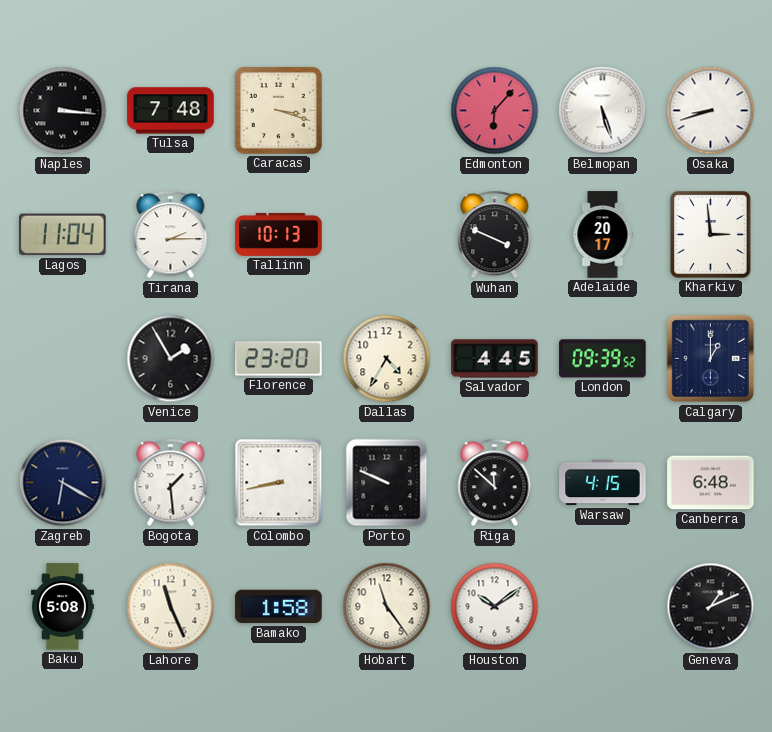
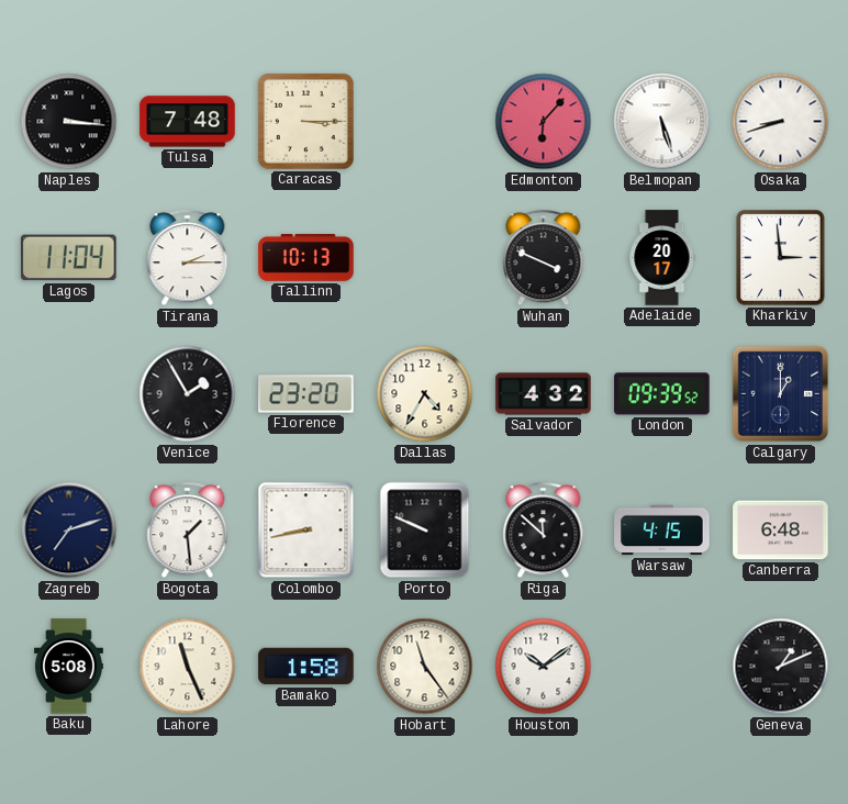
Caracas: 3:18 -> 3:15 (305, 121)
Salvador: 4:45 -> 4:32 (544, 394)
Zagreb: 6:20 -> 7:12 (69, 531)
